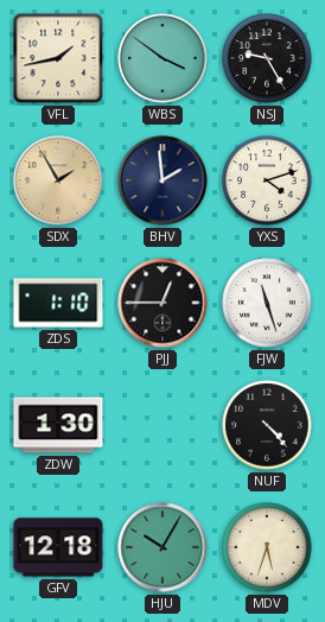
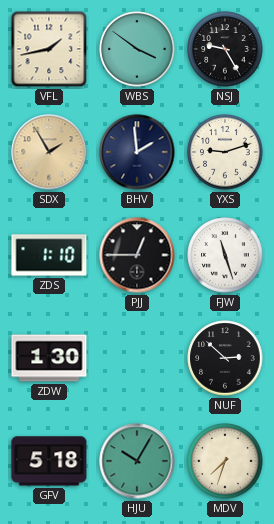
YXS: 4:12 -> 9:12 (225, 152)
NUF: 4:23 -> 2:52 (225, 358)
GFV: 12:18 -> 5:18 (49, 461)
MDV: 5:33 -> 7:33 (225, 461)
